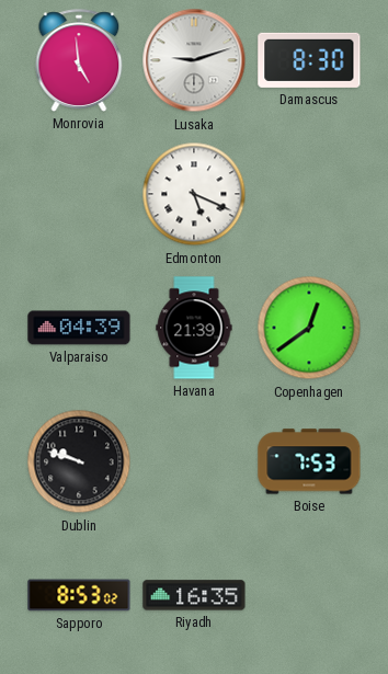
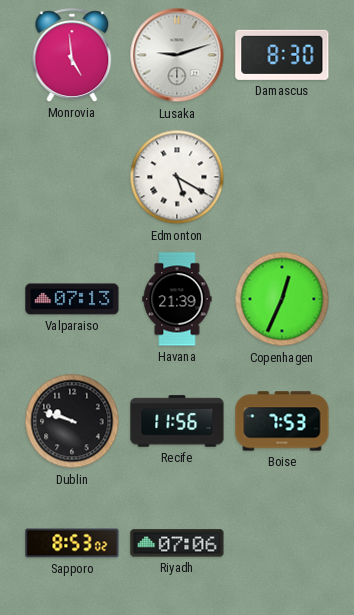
Edmonton: 5:19 -> 5:20 (177, 177)
Valparaiso: 04:39 -> 07:13 (72, 299)
Copenhagen: 12:39 -> 12:34 (282, 299)
Recife: none -> 11:56 (177, 421)
Riyadh: 16:35 -> 07:06 (177, 543)
